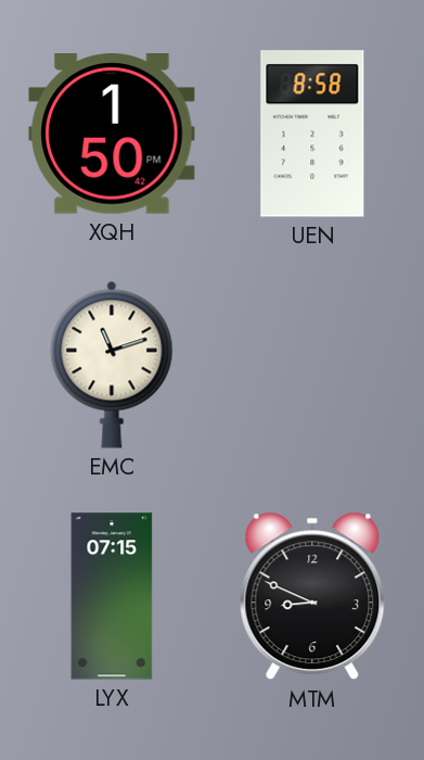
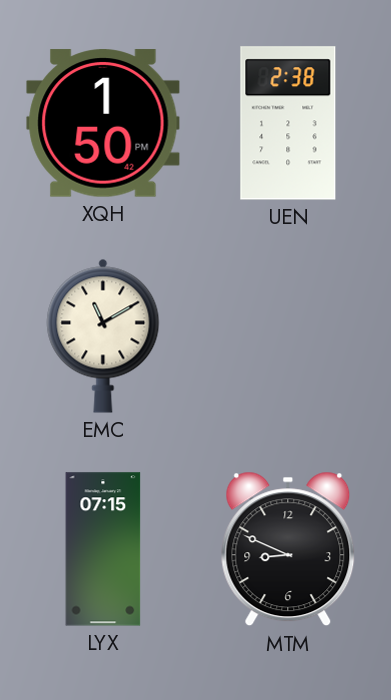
UEN: 8:58 -> 2:38 (288, 123)
EMC: 11:12 -> 11:10 (103, 336)
